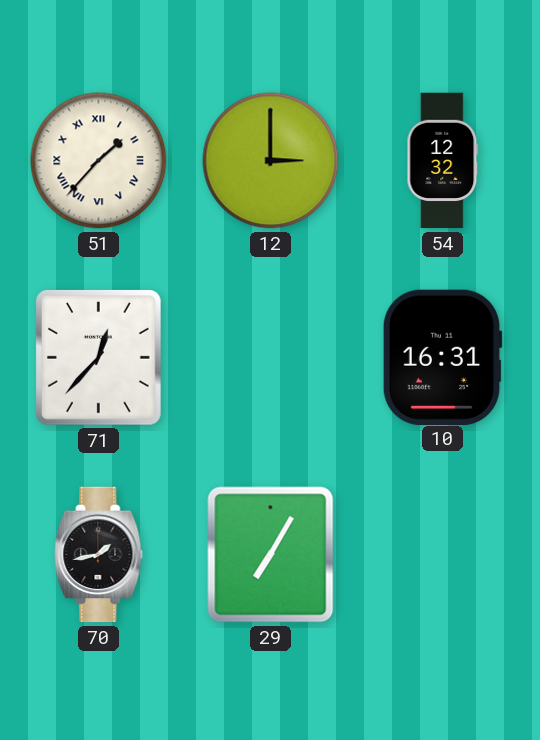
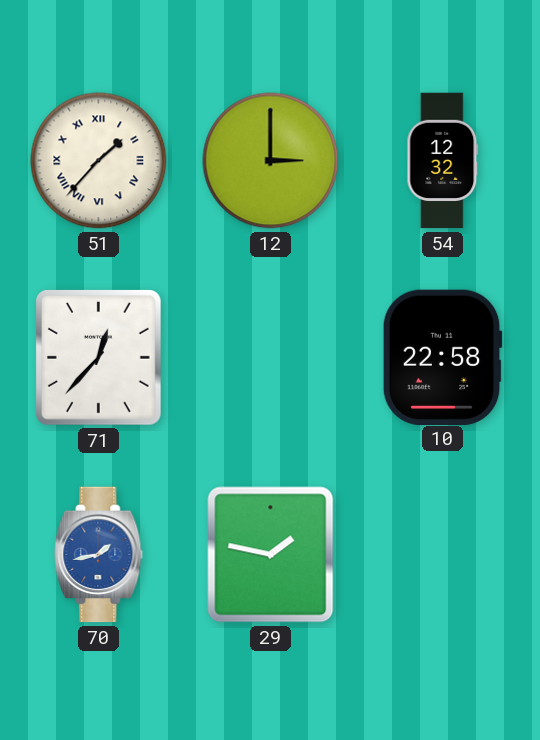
10: 16:31 -> 22:58 (442, 357)
70 dial: black -> blue (99, 555)
29: 7:05 -> 1:47 (271, 555)
